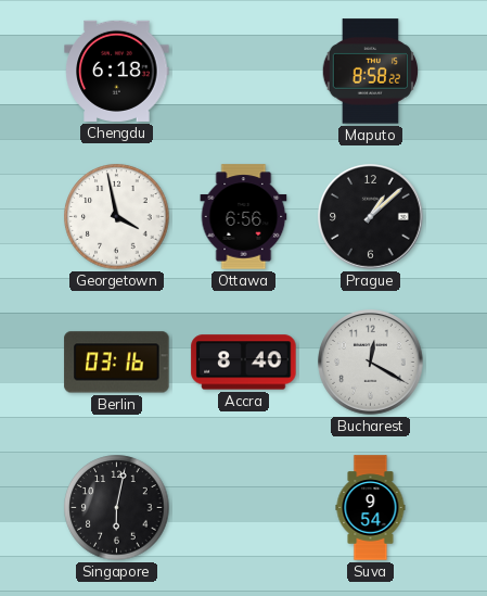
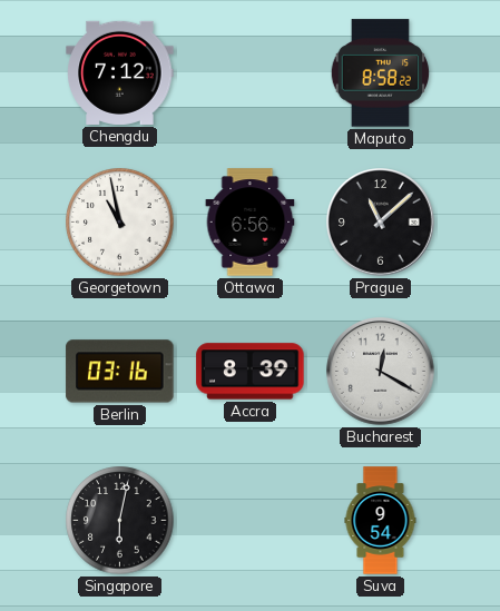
Chengdu: 6:18 -> 7:12 (120, 72)
Georgetown: 3:58 -> 10:58 (120, 223)
Prague: 1:08 -> 11:08 (381, 223)
Accra: 8:40 -> 8:39 (251, 372)
